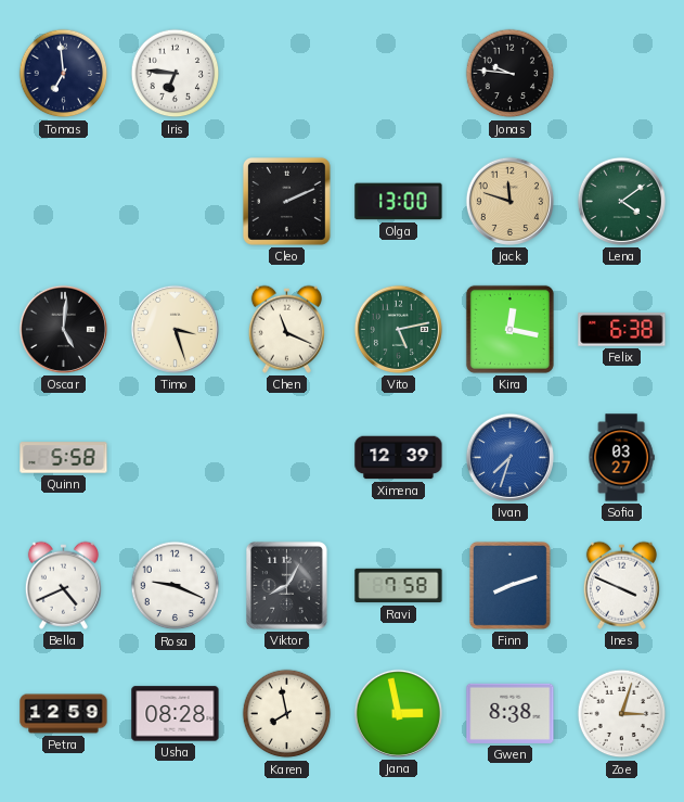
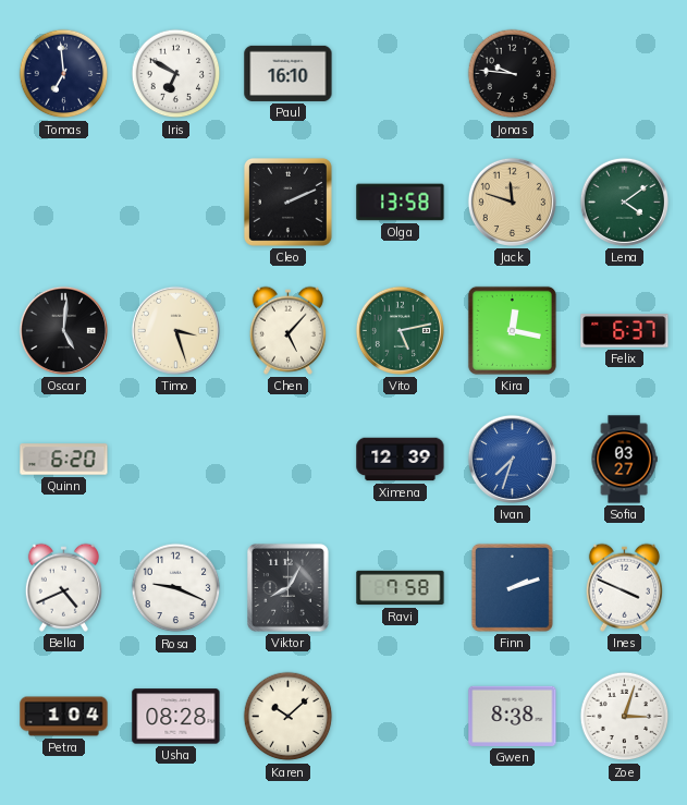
Iris: 6:46 -> 6:50 (176, 74)
Paul: none -> 16:10 (289, 73)
Olga: 13:00 -> 13:58 (401, 203)
Chen: 11:19 -> 5:07 (287, 330)
Felix: 6:38 -> 6:37 (625, 331)
Quinn: 5:58 -> 6:20 (64, 460)
Finn: 8:12 -> 2:12 (512, 587)
Petra: 12:59 -> 1:04 (64, 717)
Karen: 7:58 -> 10:08 (289, 717)
Jana: 2:58 -> none (398, 713)
